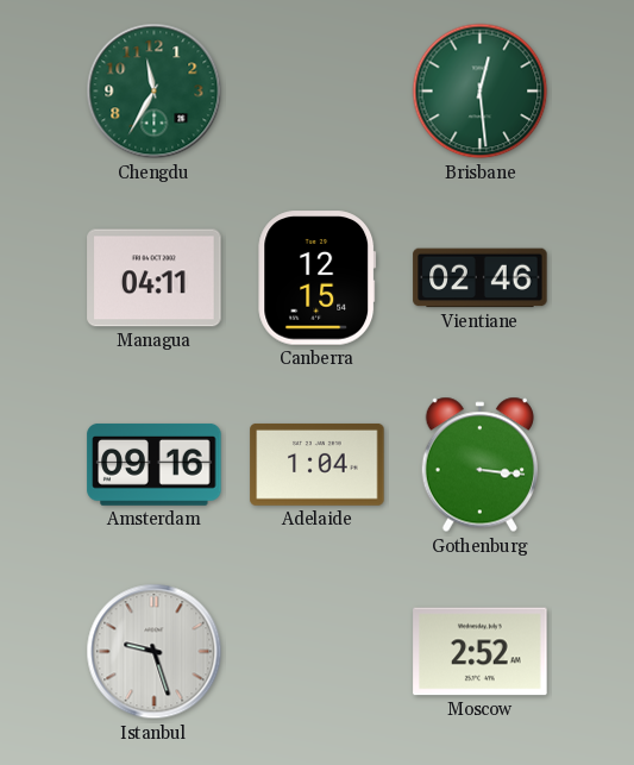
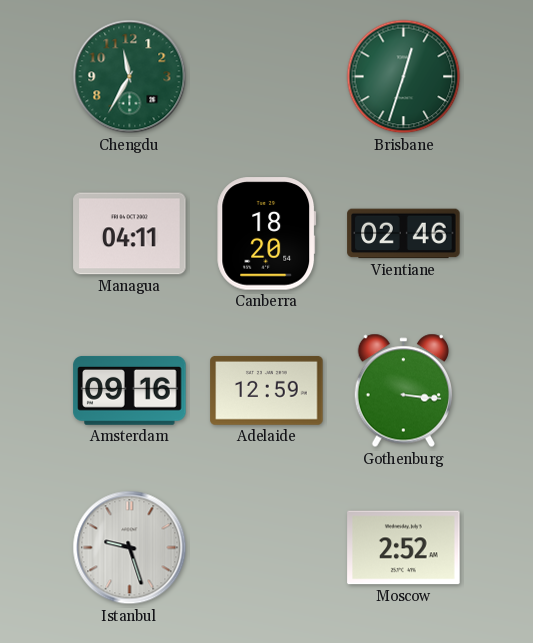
Brisbane: 12:29 -> 12:33 (404, 77)
Canberra: 12:15 -> 18:20 (267, 234)
Adelaide: 1:04 -> 12:59 (267, 390)
